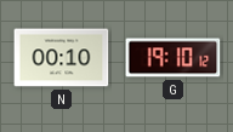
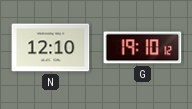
N: 00:10 -> 12:10 (51, 48)
